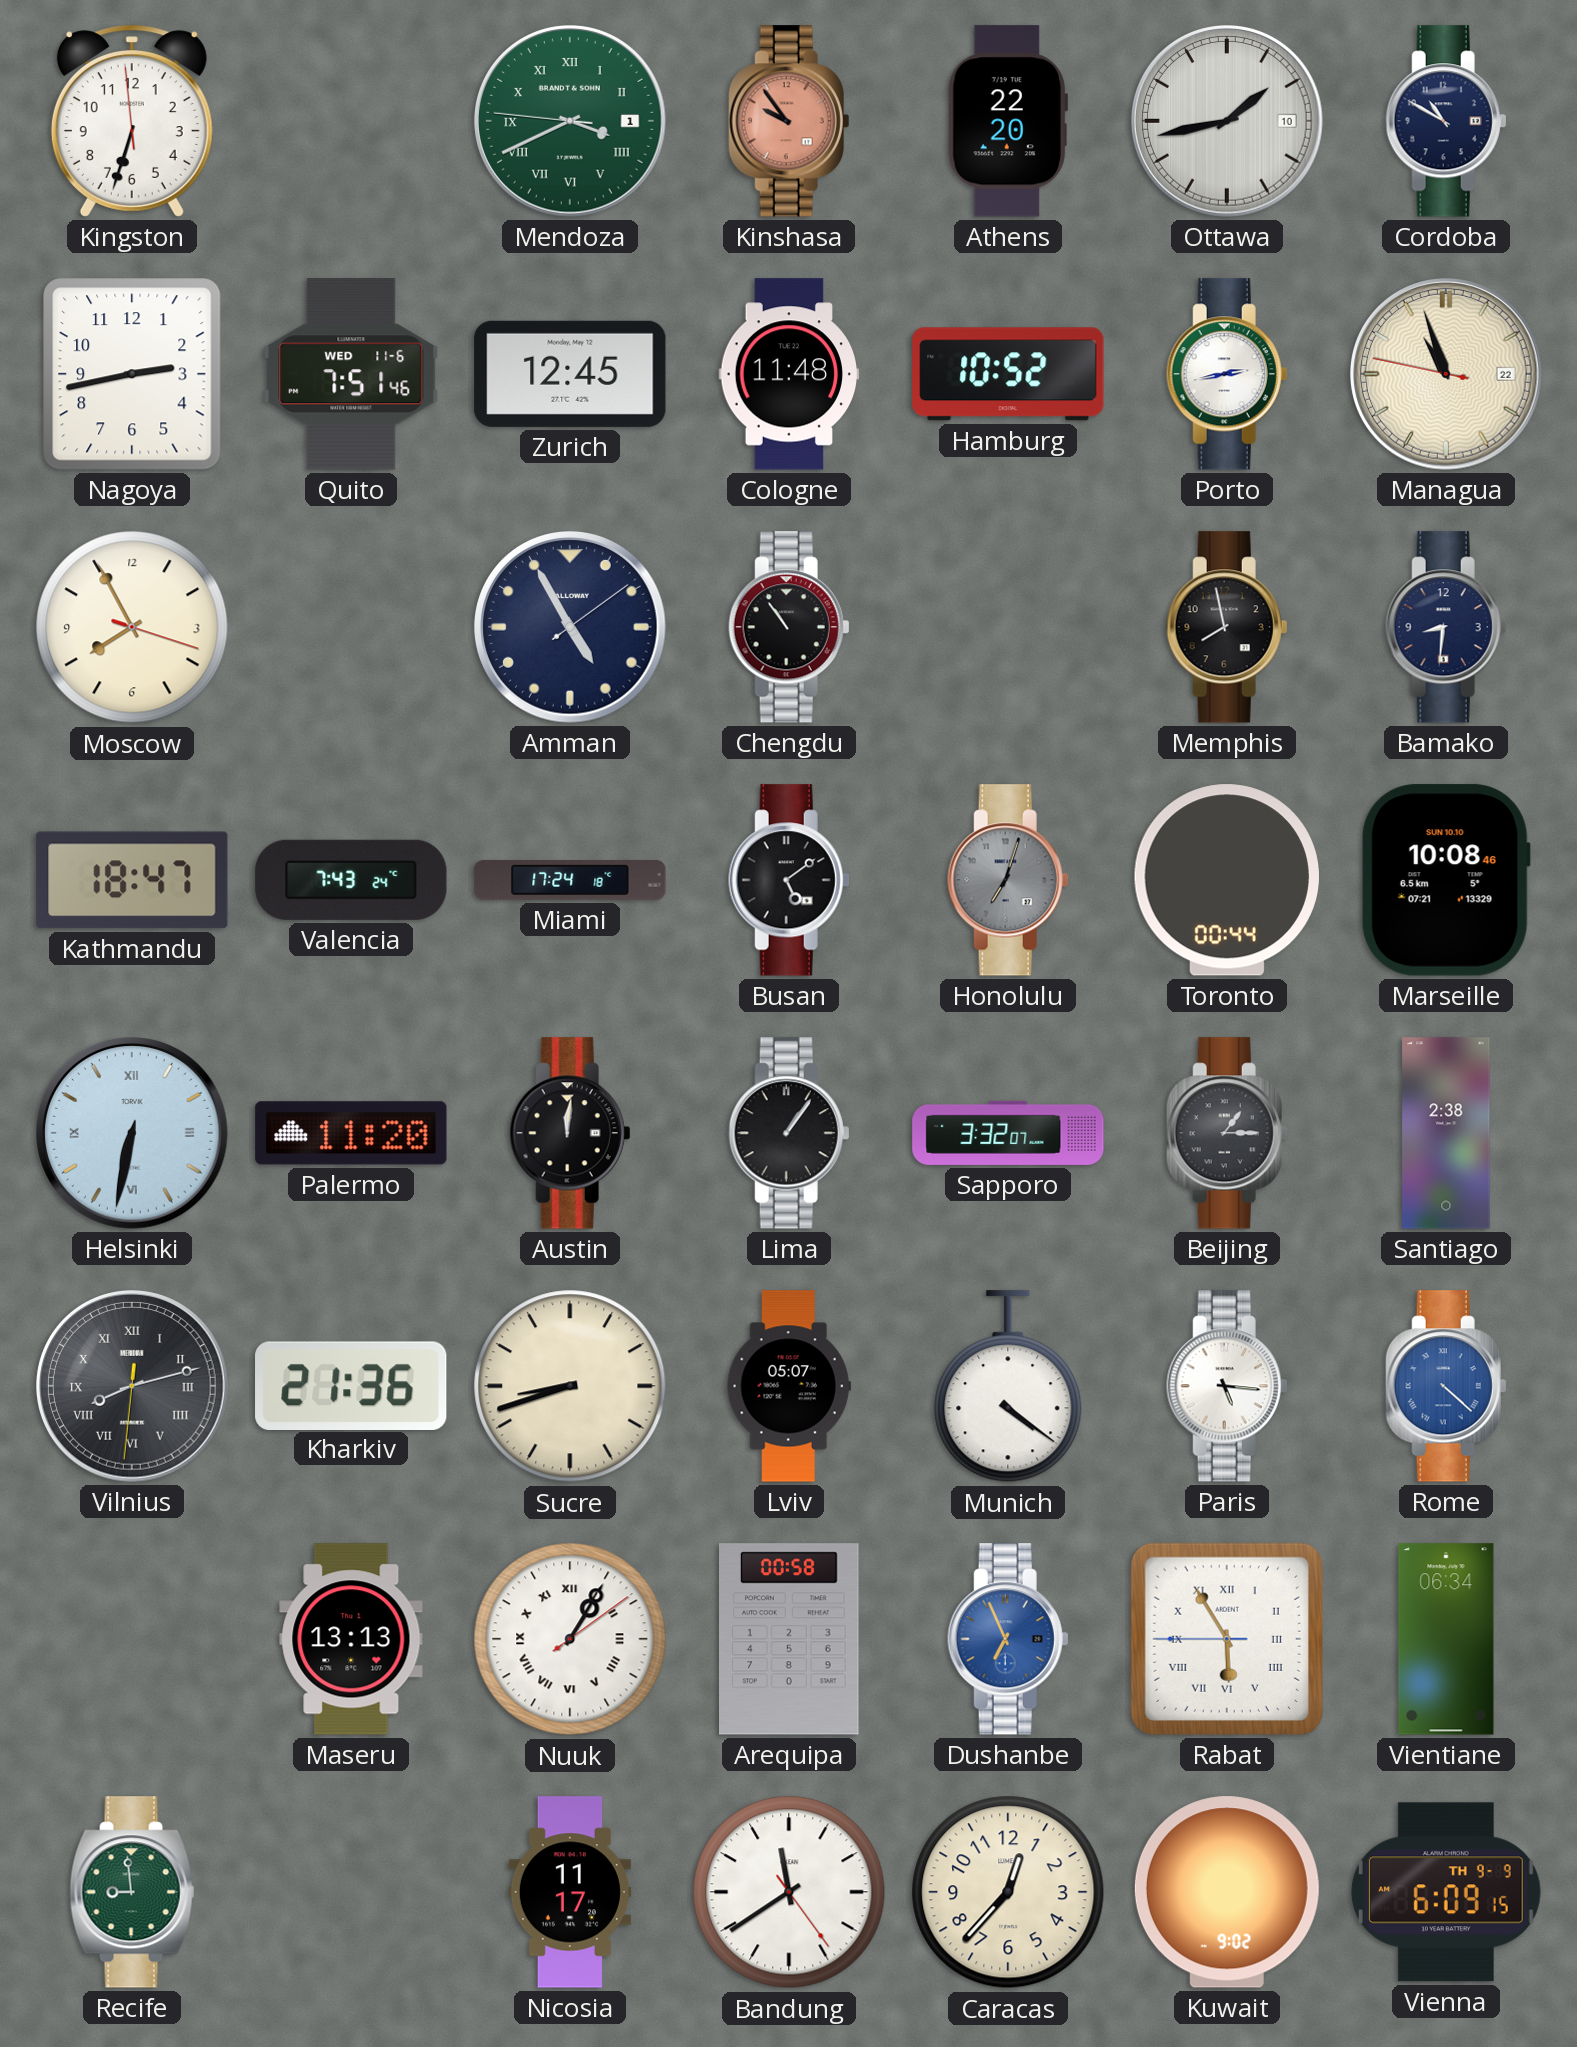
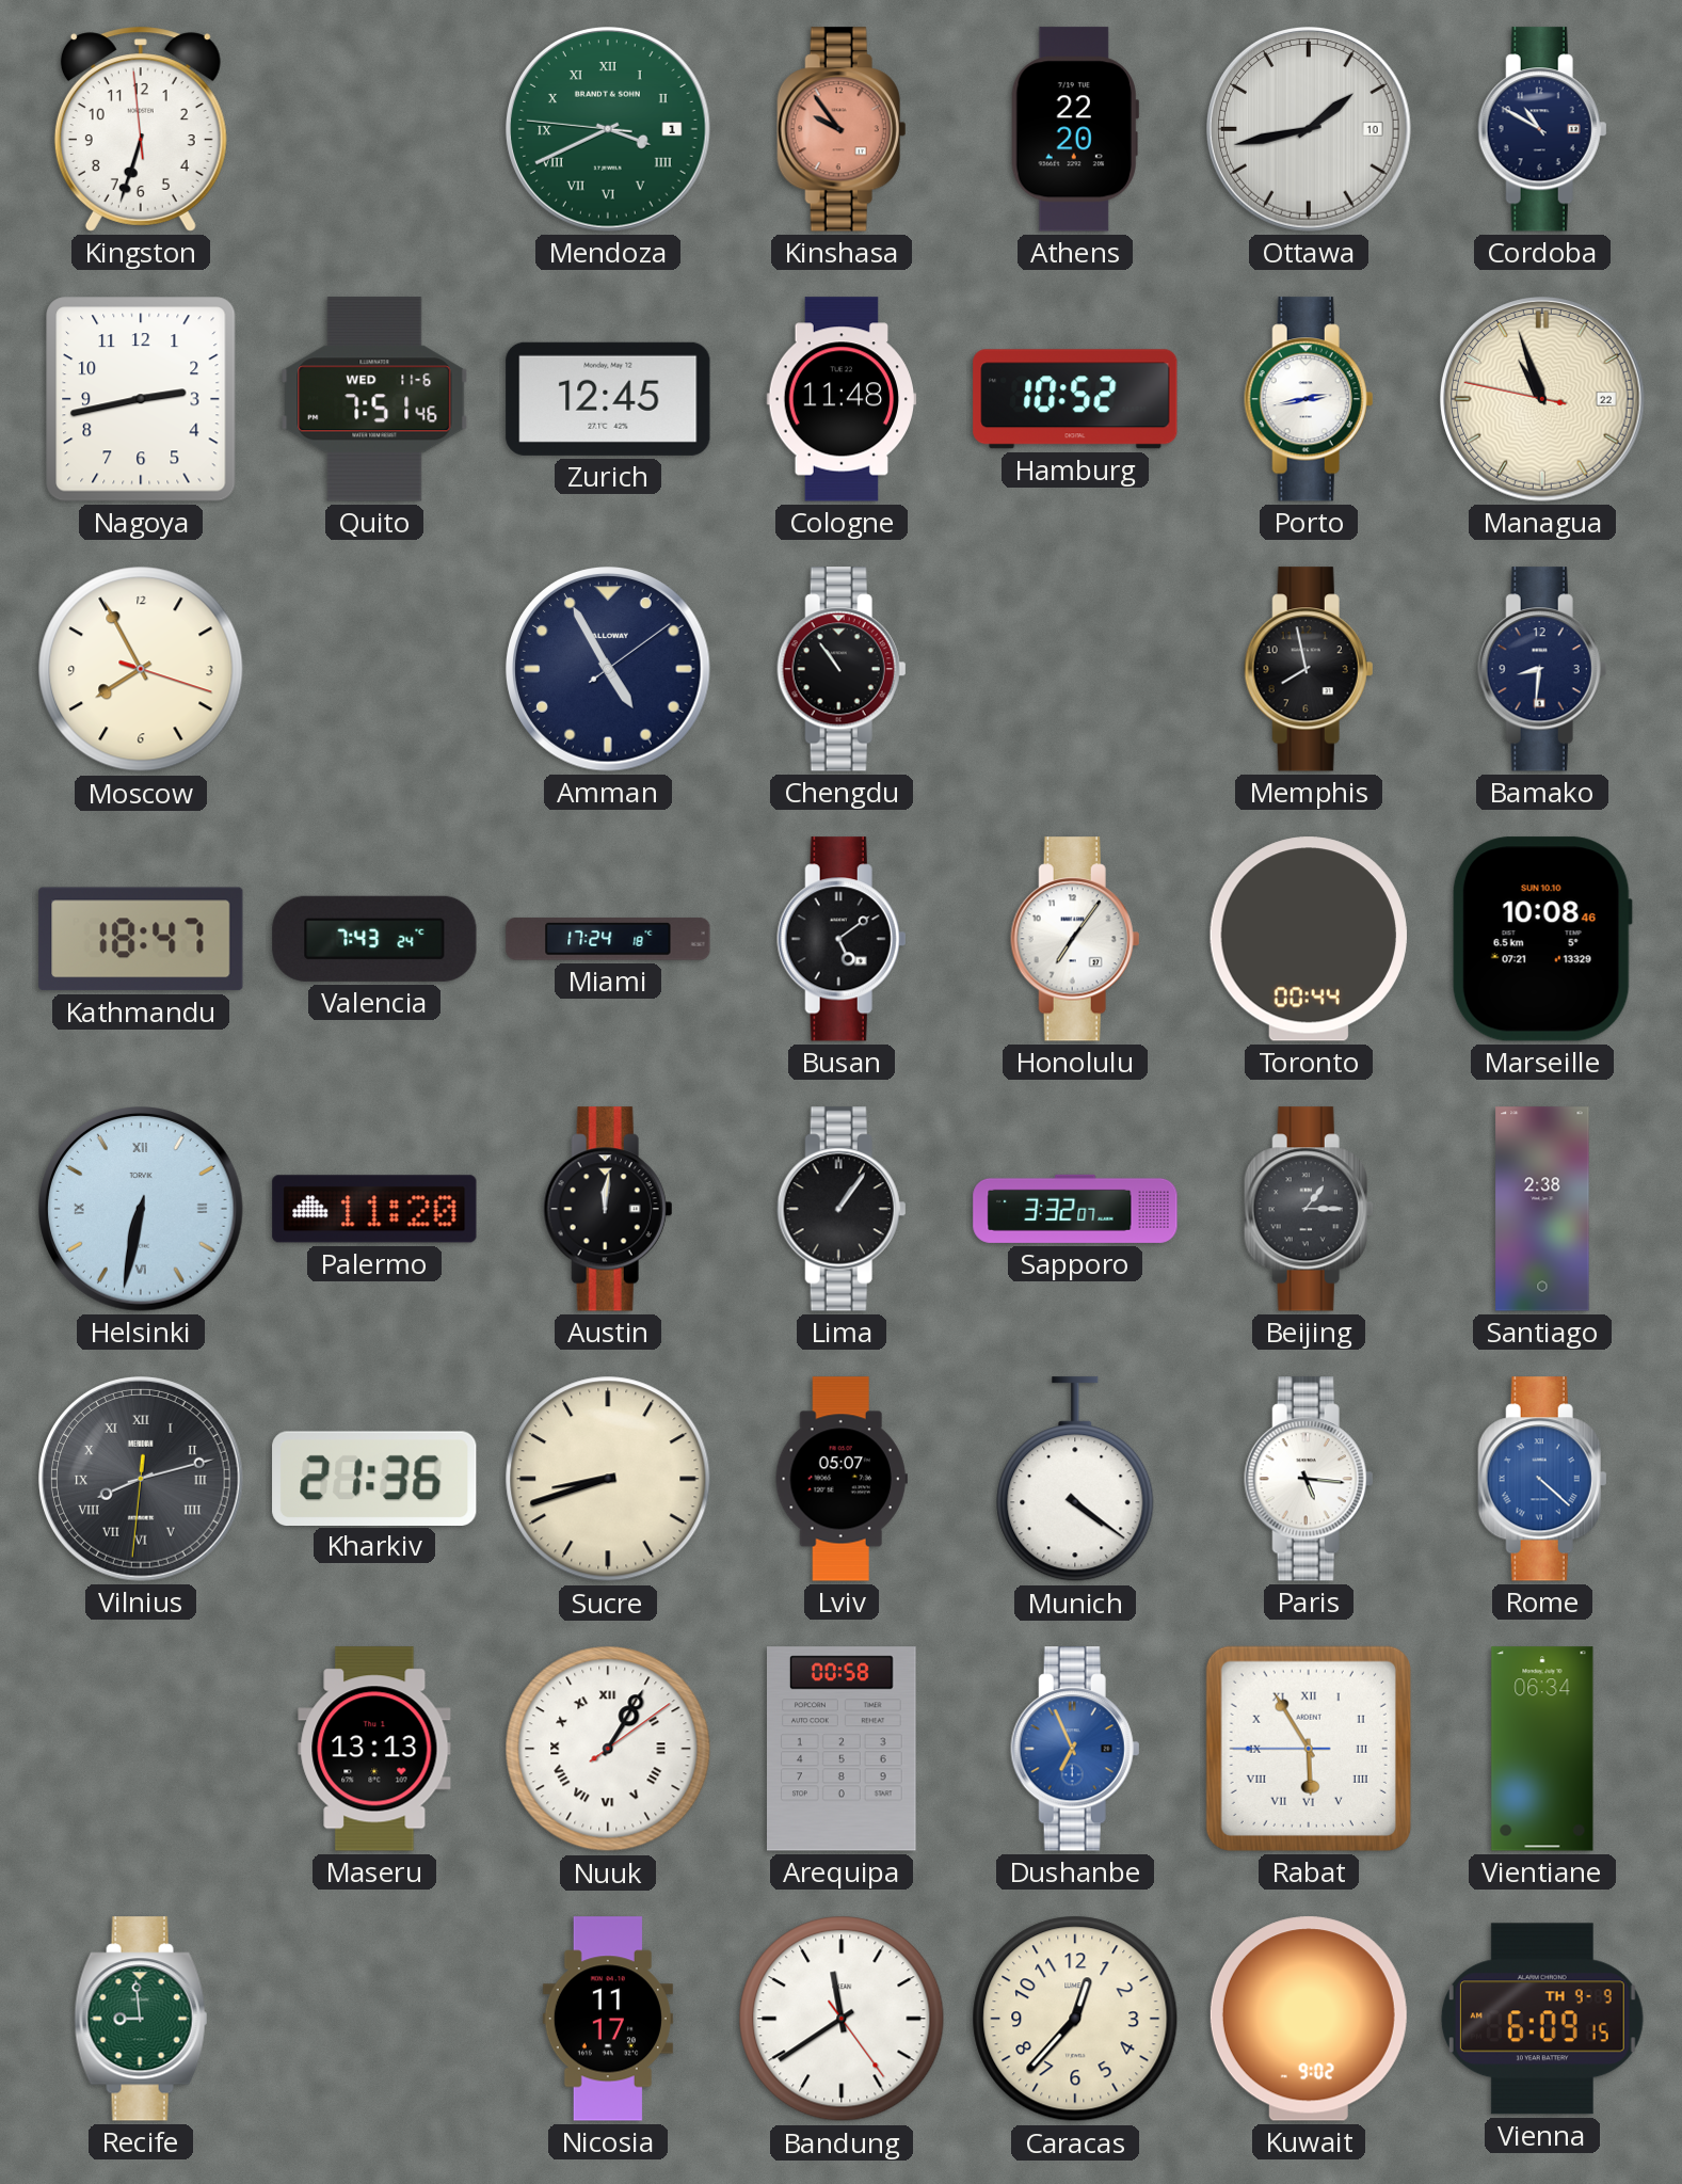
Honolulu: 7:03 -> 7:06 (1075, 939)
Honolulu dial: grey -> white (1075, 939)
